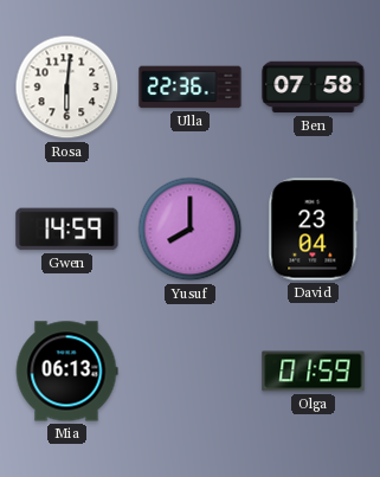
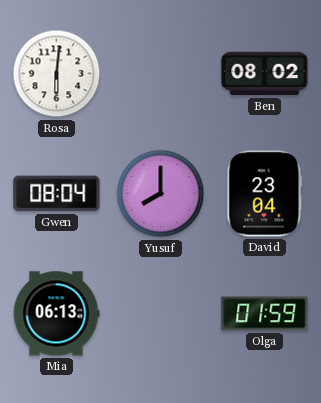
Ulla: 22:36 -> none (191, 88)
Ben: 07:58 -> 08:02 (265, 74)
Gwen: 14:59 -> 08:04 (57, 194)
